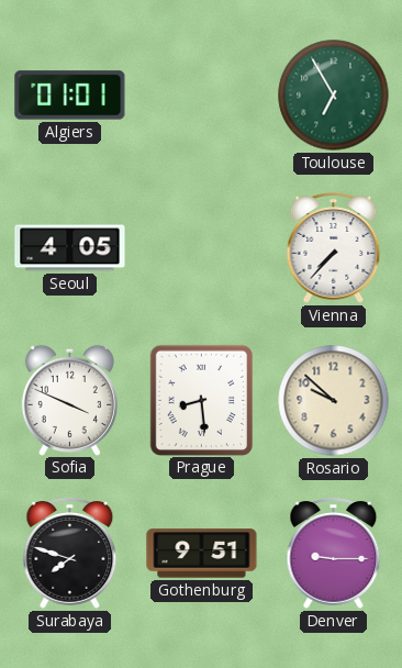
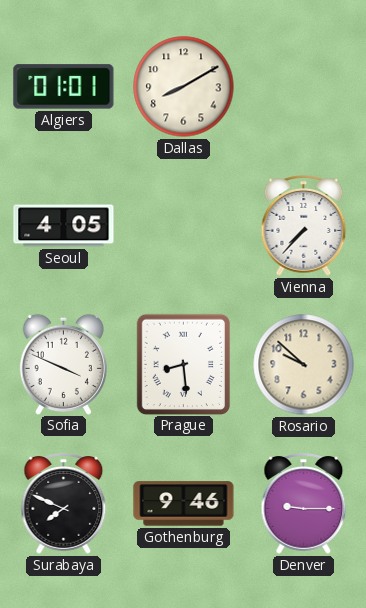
Dallas: none -> 8:10 (184, 87)
Toulouse: 6:55 -> none (334, 96)
Surabaya: 7:48 -> 7:49 (64, 504)
Gothenburg: 9:51 -> 9:46 (184, 504)
